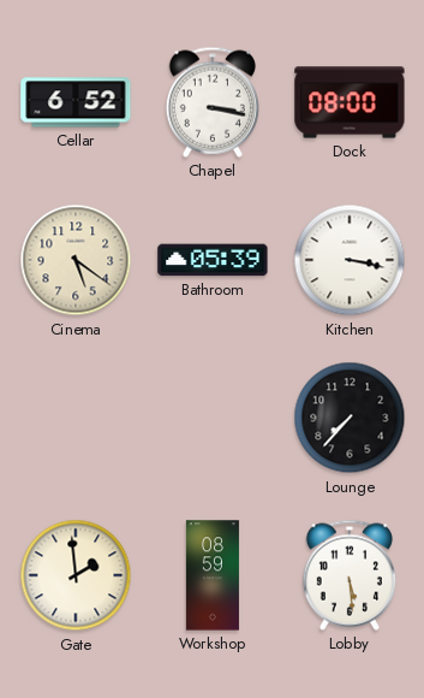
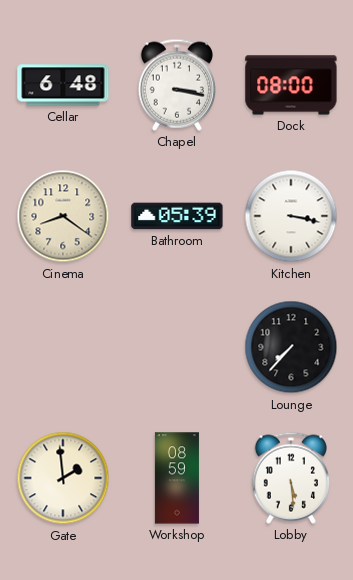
Cellar: 6:52 -> 6:48 (63, 85)
Cinema: 5:21 -> 8:21 (63, 216)
